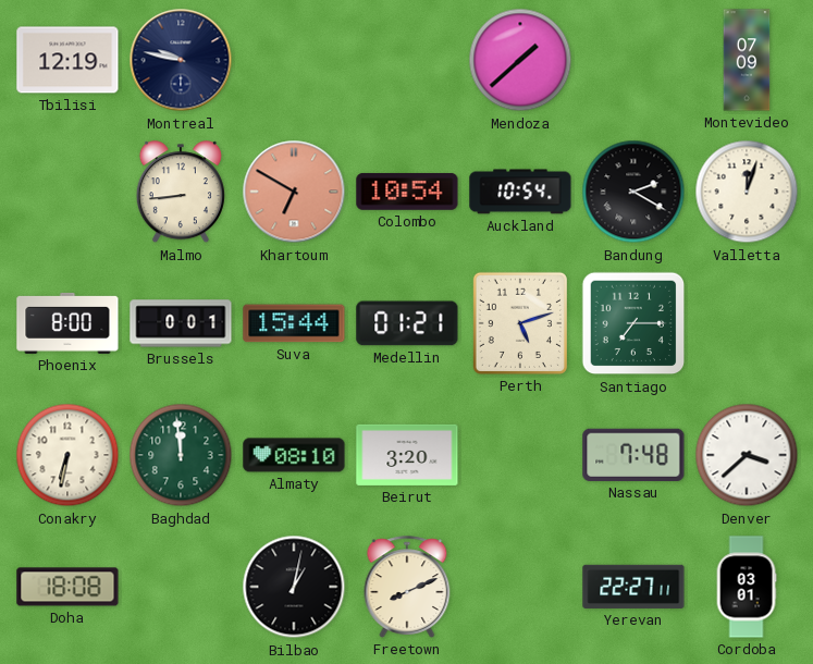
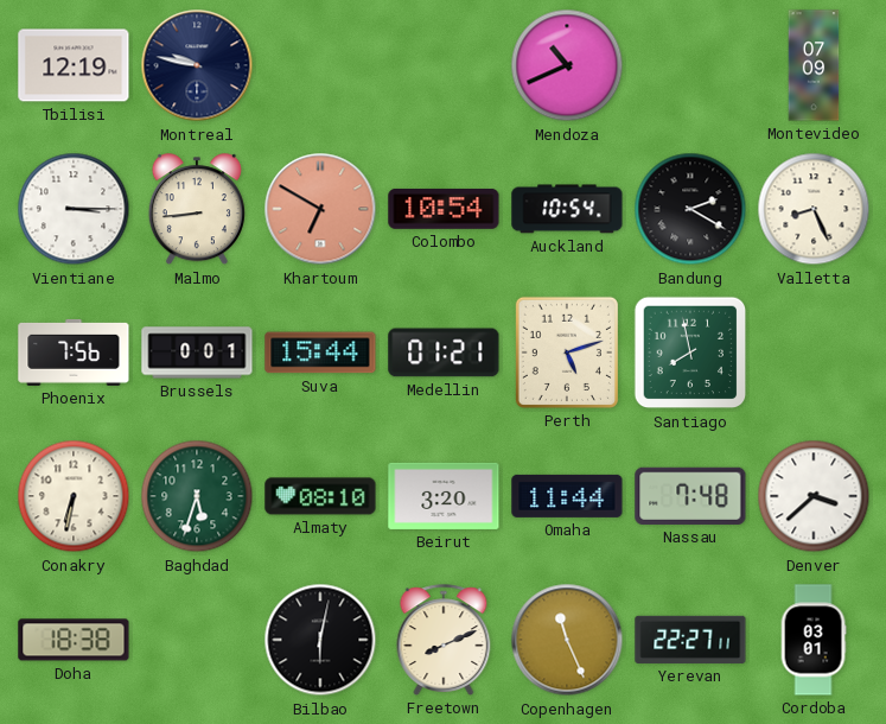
Mendoza: 1:38 -> 10:41 (567, 65)
Vientiane: none -> 3:15 (74, 209)
Valletta: 12:03 -> 8:26 (814, 209)
Phoenix: 8:00 -> 7:56 (74, 353)
Santiago: 7:15 -> 7:58 (690, 353)
Baghdad: 11:59 -> 5:33 (197, 496)
Omaha: none -> 11:44 (567, 496)
Doha: 18:08 -> 18:38 (74, 640)
Bilbao: 1:02 -> 6:02 (320, 640)
Copenhagen: none -> 11:26 (567, 640)
